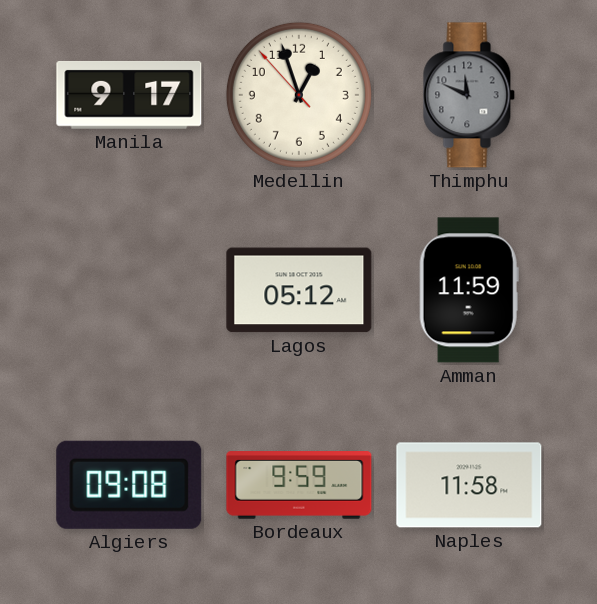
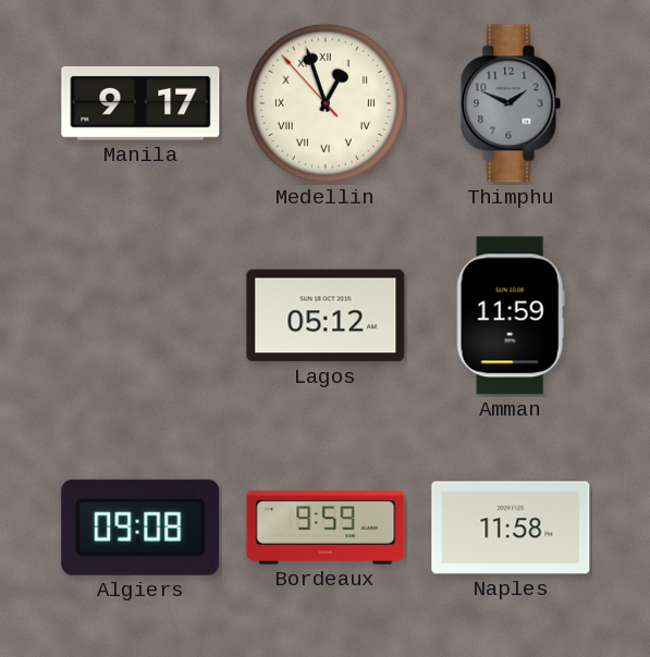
Medellin numerals: Arabic -> Roman (326, 103)
Thimphu: 11:49 -> 1:49 (511, 103)
